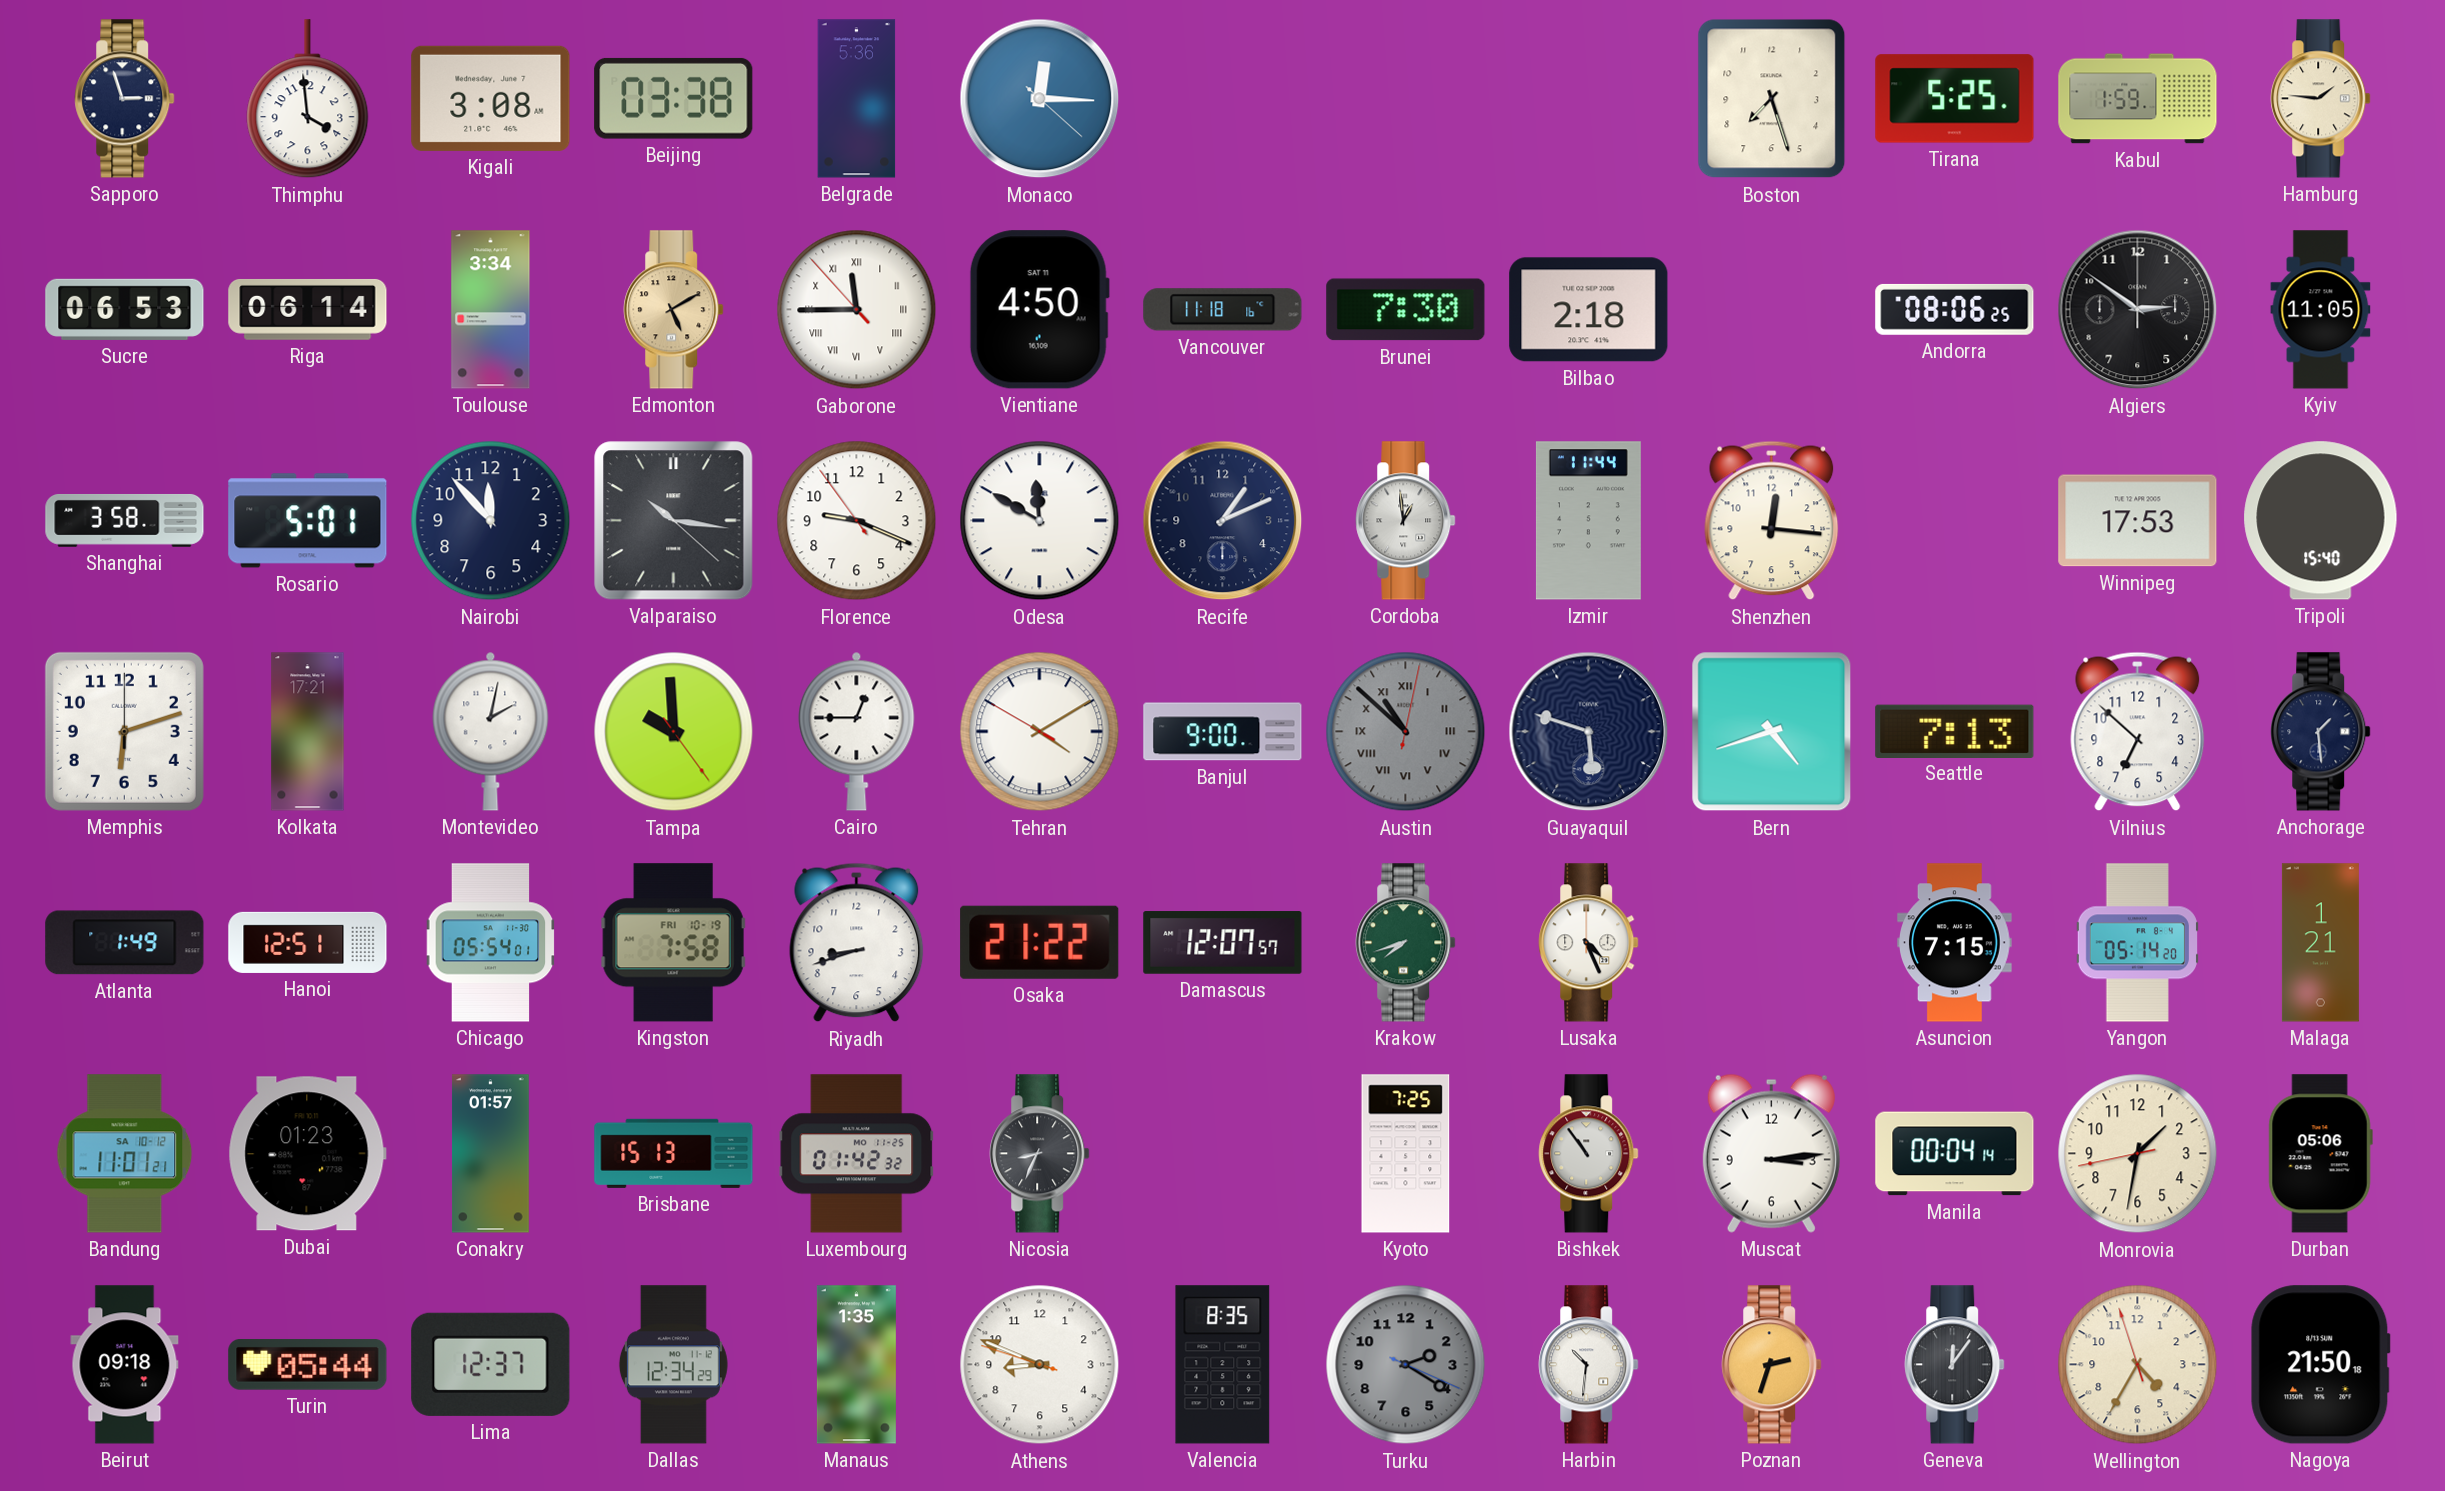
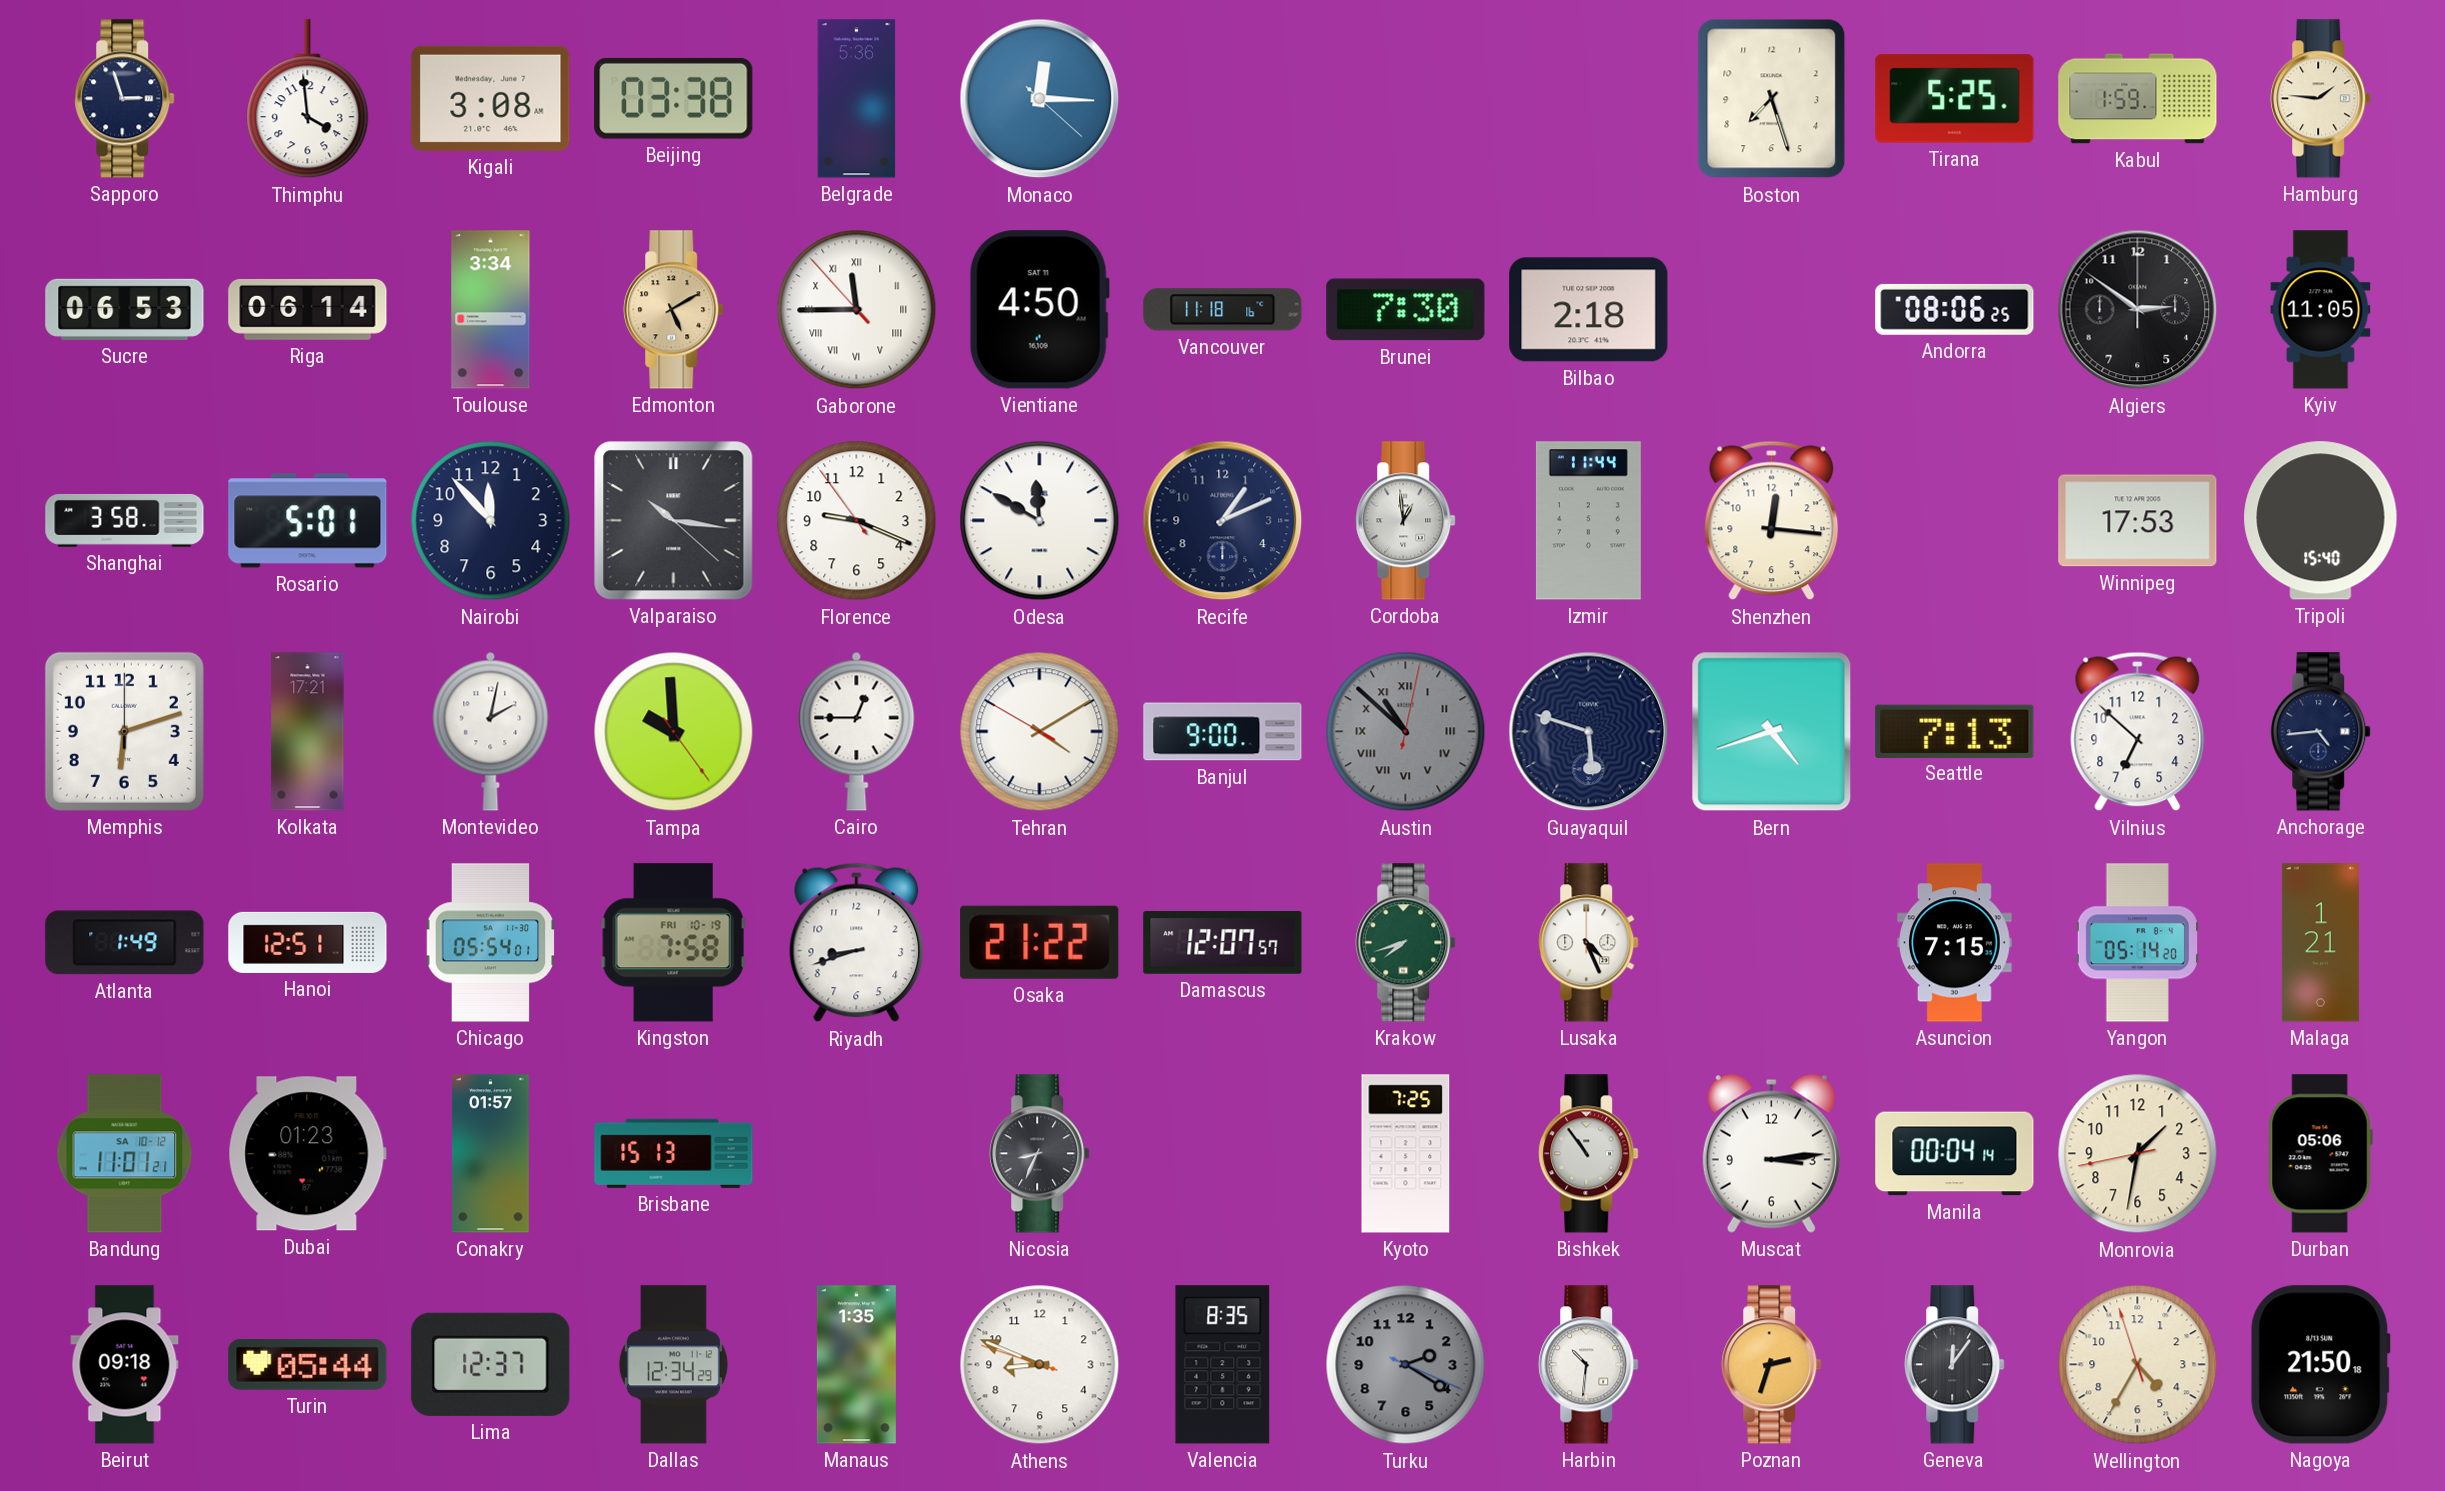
Anchorage: 1:29 -> 4:44 (2321, 732)
Luxembourg: 01:42 -> none (857, 1154)
